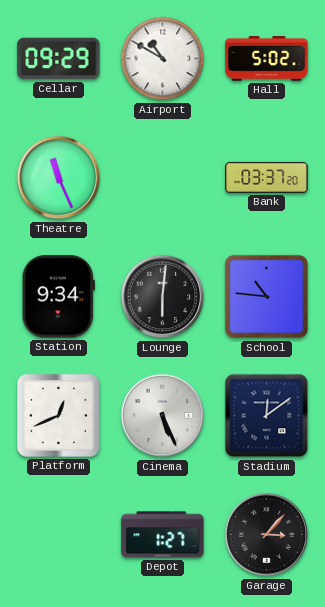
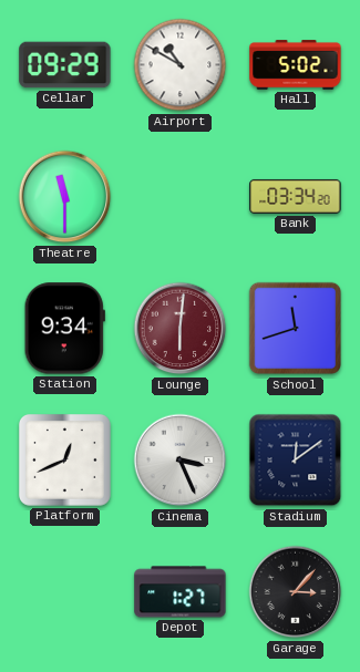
Theatre: 11:26 -> 11:30 (65, 197)
Bank: 03:37 -> 03:34 (296, 196)
Lounge dial: black -> burgundy (181, 329)
School: 10:46 -> 11:42 (296, 329)
Cinema: 5:26 -> 3:26 (181, 461)
